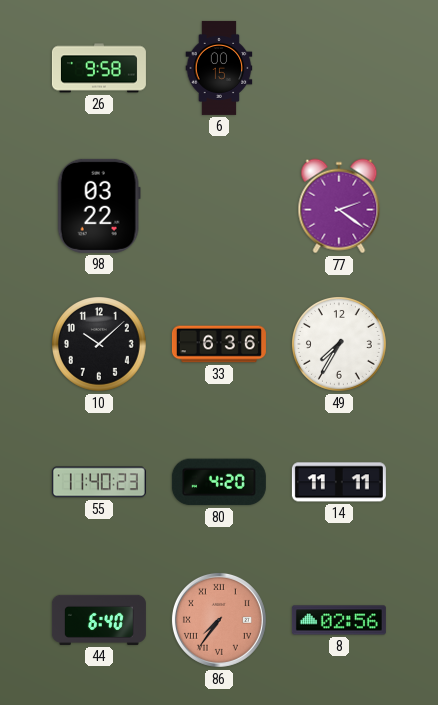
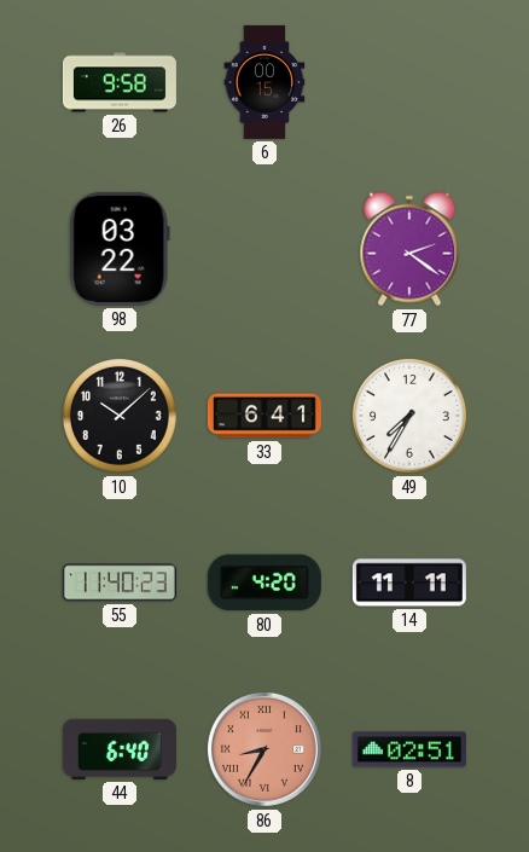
33: 6:36 -> 6:41 (264, 416)
86: 7:36 -> 8:35 (264, 749)
8: 02:56 -> 02:51 (409, 749)
